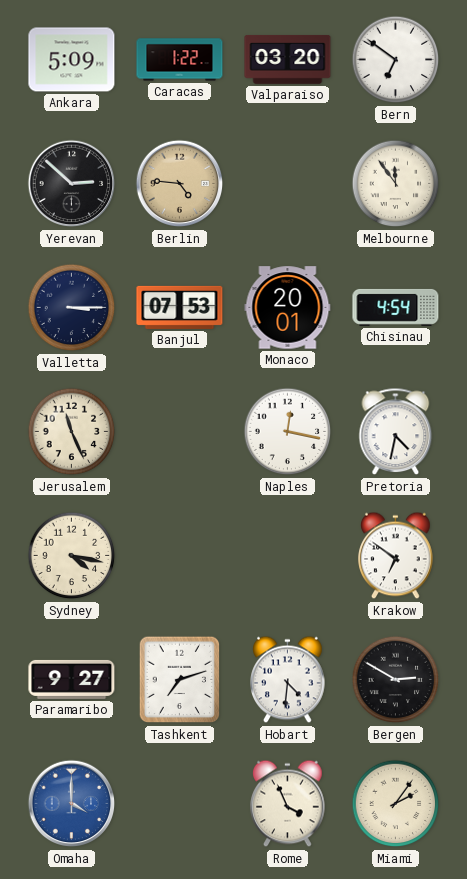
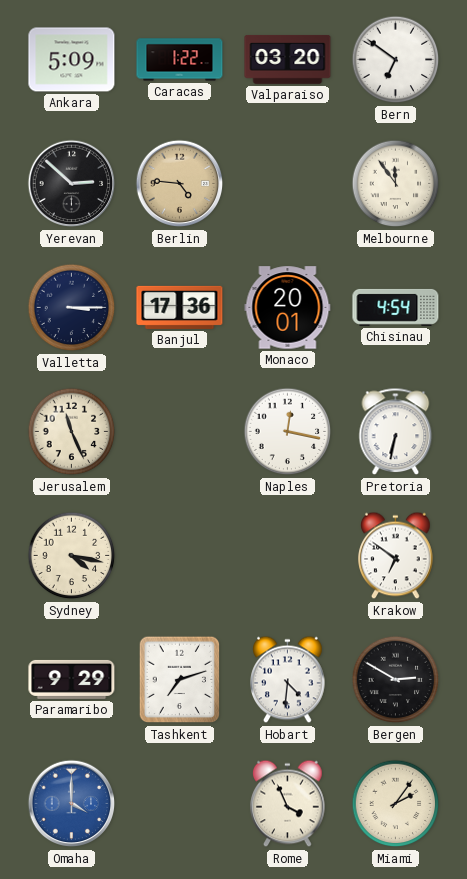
Banjul: 07:53 -> 17:36 (180, 307)
Pretoria: 4:32 -> 6:32 (396, 432)
Paramaribo: 9:27 -> 9:29 (72, 679)
